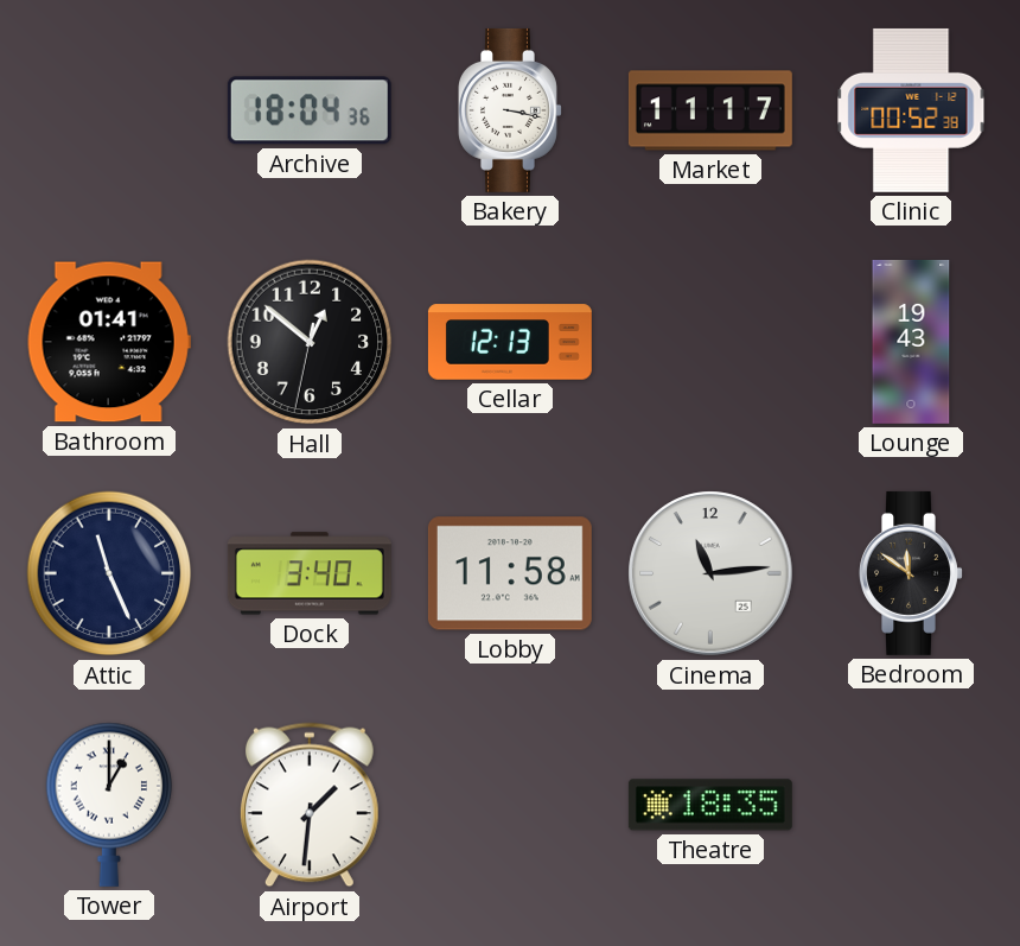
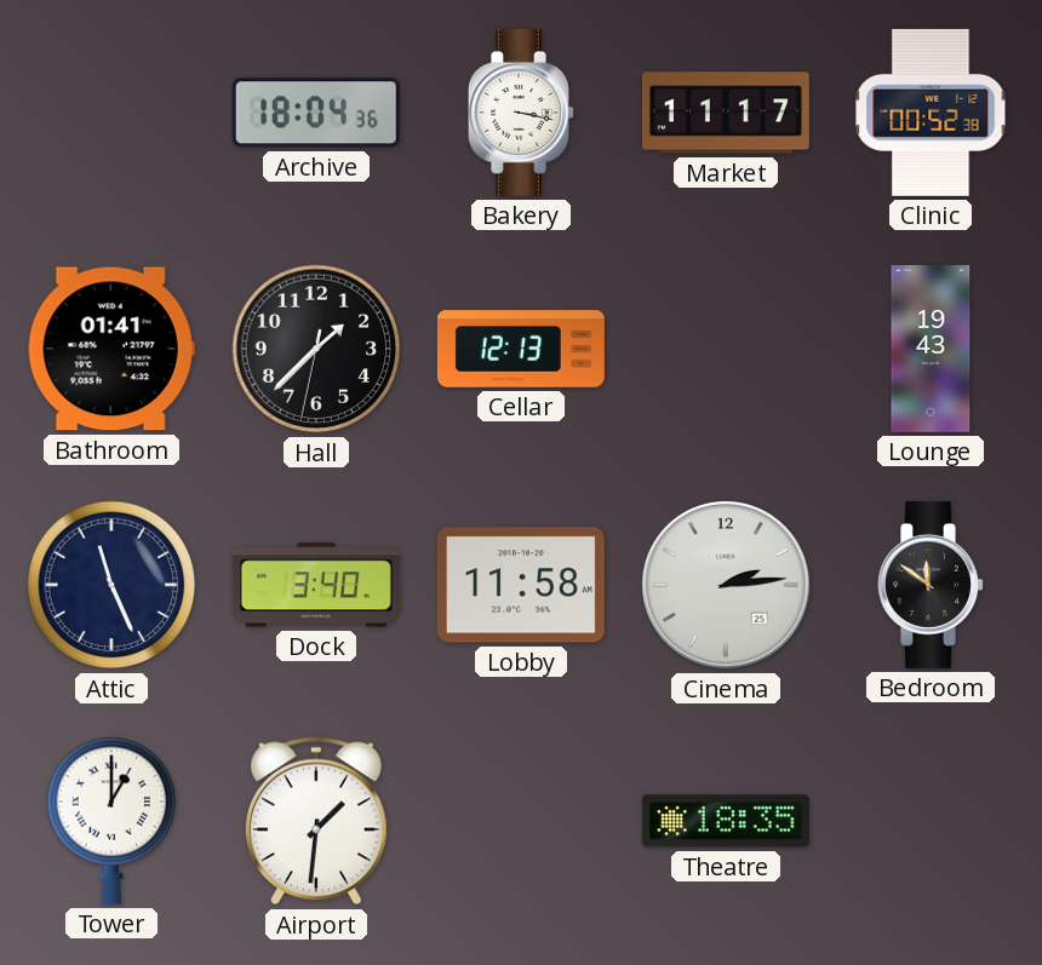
Hall: 12:51 -> 1:37 (316, 349)
Cinema: 11:14 -> 2:14 (726, 585)
